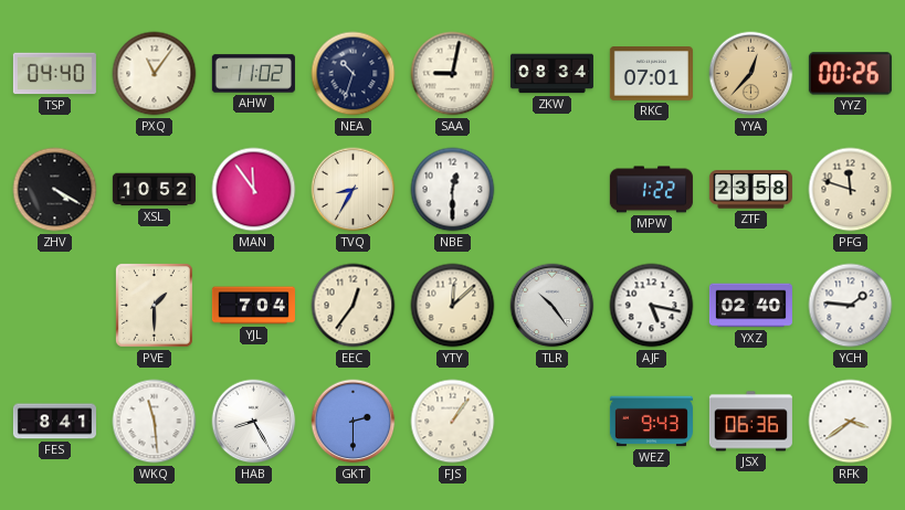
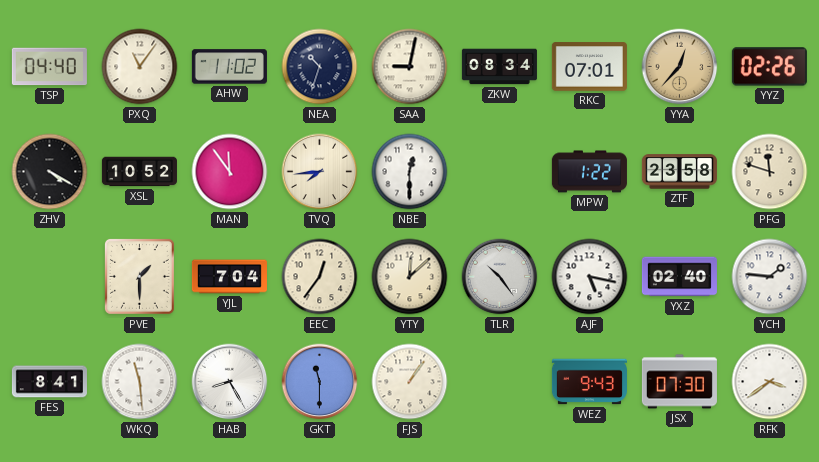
YYZ: 00:26 -> 02:26 (769, 67)
TVQ: 8:35 -> 7:44 (320, 172)
GKT: 2:30 -> 11:30 (320, 382)
JSX: 06:36 -> 07:30 (679, 382)
